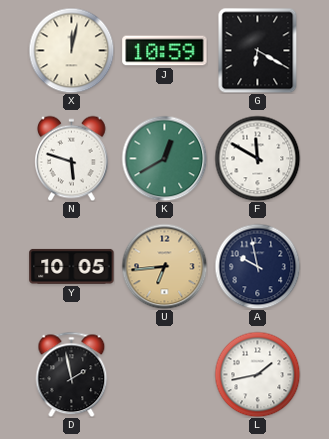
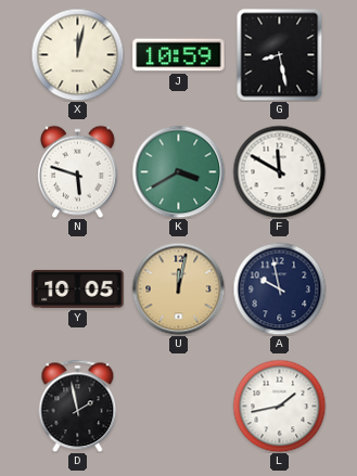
G: 6:20 -> 8:28 (280, 54)
K: 12:40 -> 3:40 (178, 171)
U: 6:44 -> 12:02 (178, 288)
